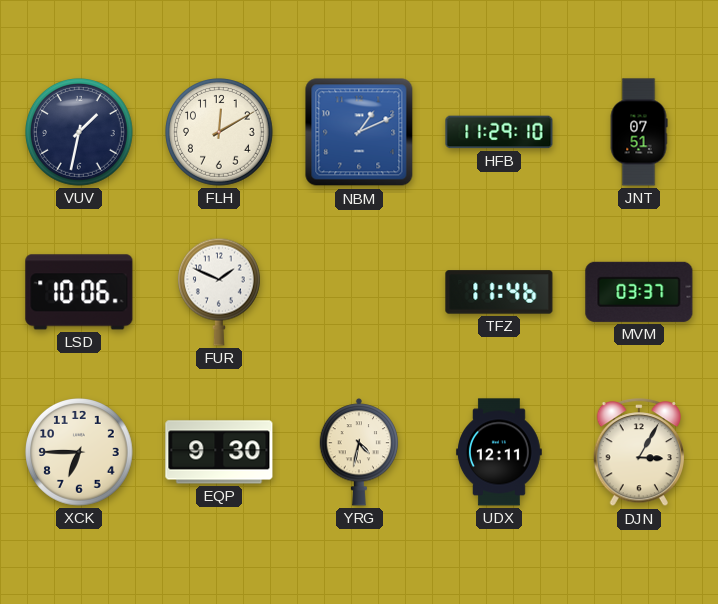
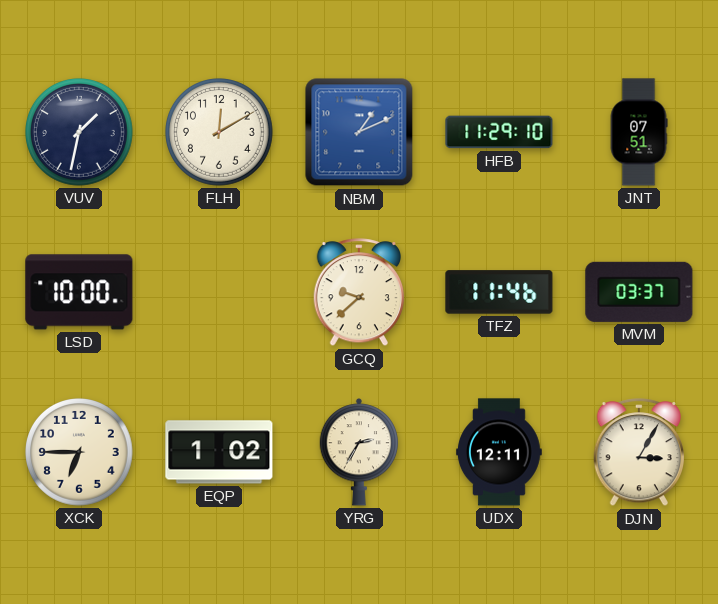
LSD: 10:06 -> 10:00 (79, 292)
FUR: 1:49 -> none (219, 292)
GCQ: none -> 9:38 (358, 293)
EQP: 9:30 -> 1:02 (219, 452)
YRG: 4:32 -> 2:35 (359, 452)
